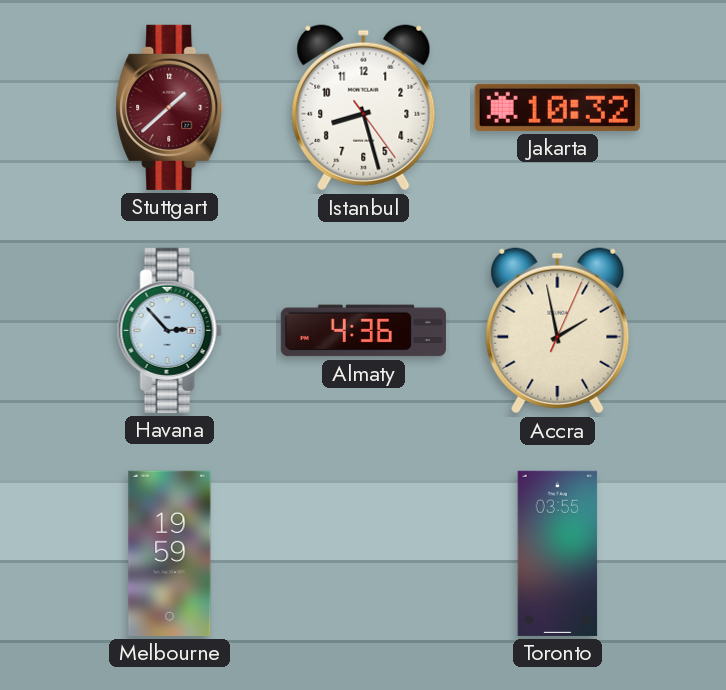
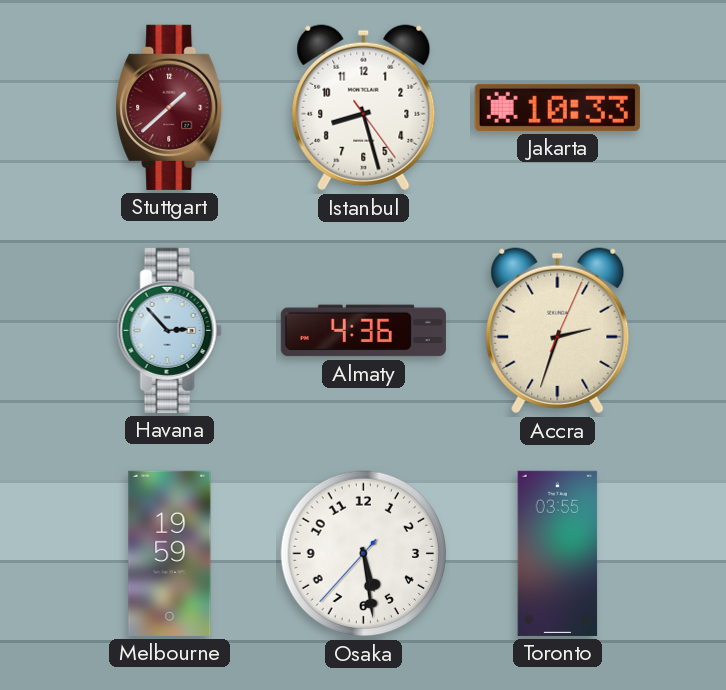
Jakarta: 10:32 -> 10:33 (557, 107)
Accra: 1:58 -> 2:33 (558, 331)
Osaka: none -> 5:28 (364, 554)
